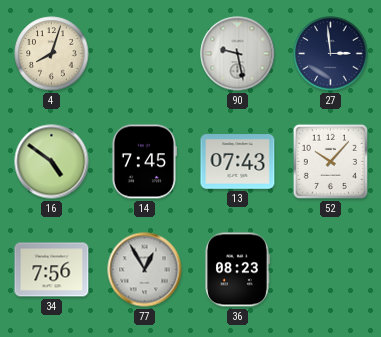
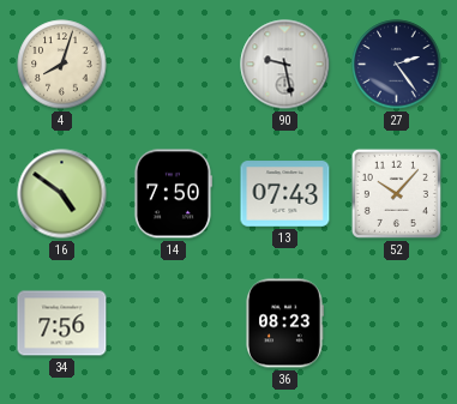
27: 2:59 -> 2:24 (397, 65)
14: 7:45 -> 7:50 (173, 194)
77: 12:55 -> none (145, 270)
